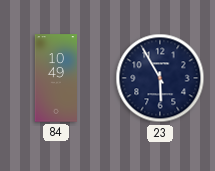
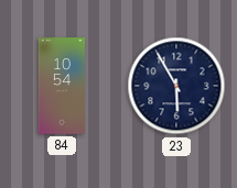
84: 10:49 -> 10:54 (61, 86)
